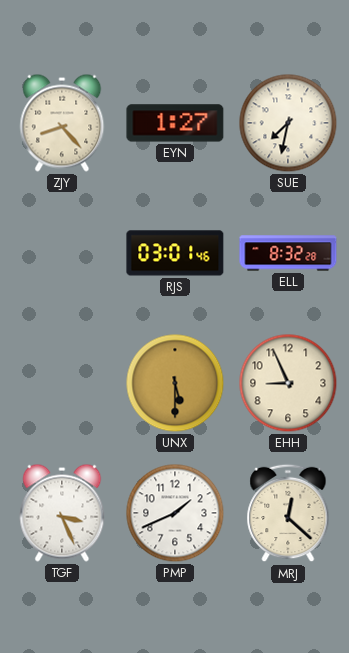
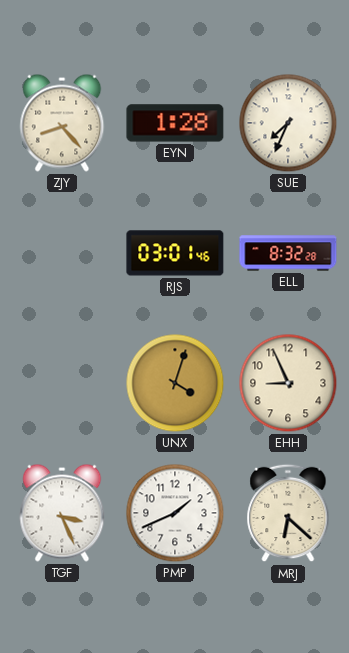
EYN: 1:27 -> 1:28 (175, 123)
SUE: 7:32 -> 7:34 (288, 123)
UNX: 5:30 -> 4:03 (175, 383)
MRJ: 12:22 -> 6:22 (288, 513)
